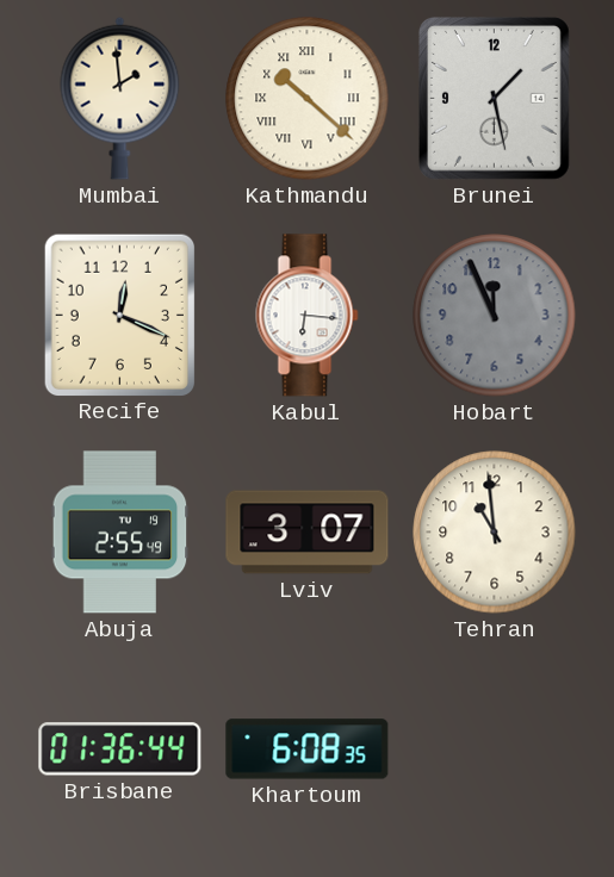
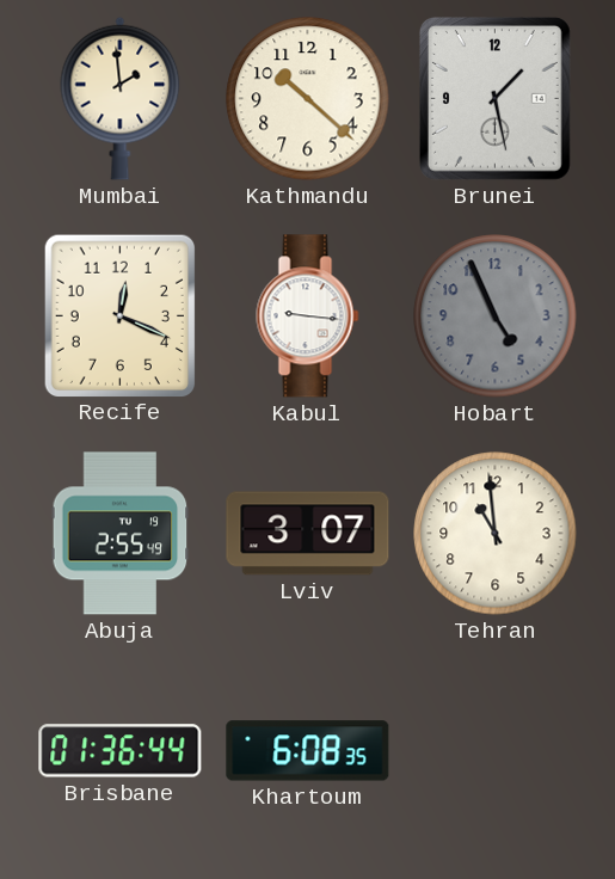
Kathmandu numerals: Roman -> Arabic (308, 99)
Kabul: 6:16 -> 9:16 (308, 316)
Hobart: 11:56 -> 4:56 (496, 316)
